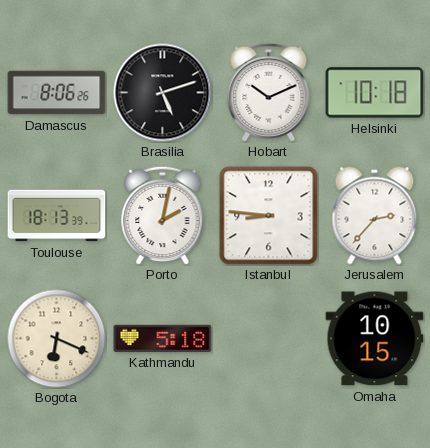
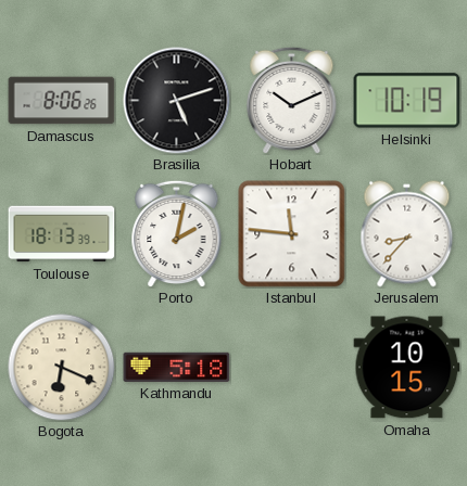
Helsinki: 10:18 -> 10:19 (407, 101)
Istanbul: 8:46 -> 11:46 (292, 234)
Jerusalem: 2:37 -> 8:37 (407, 234)
